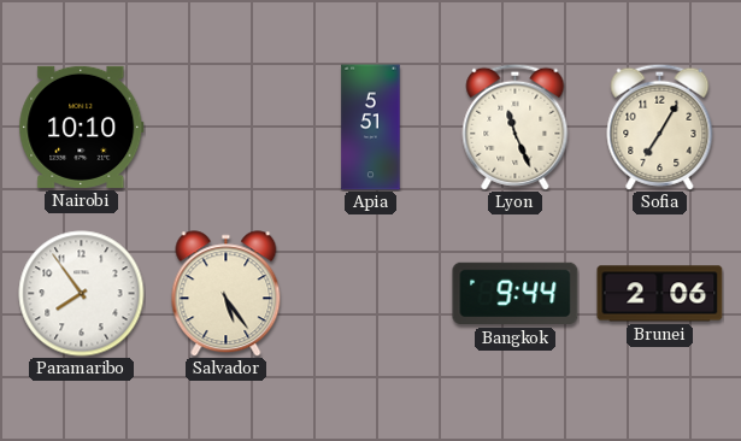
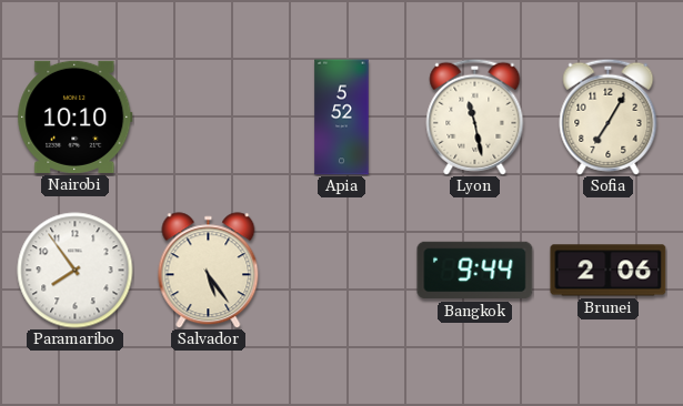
Apia: 5:51 -> 5:52 (342, 118)
Lyon: 11:26 -> 11:28 (475, 116)
